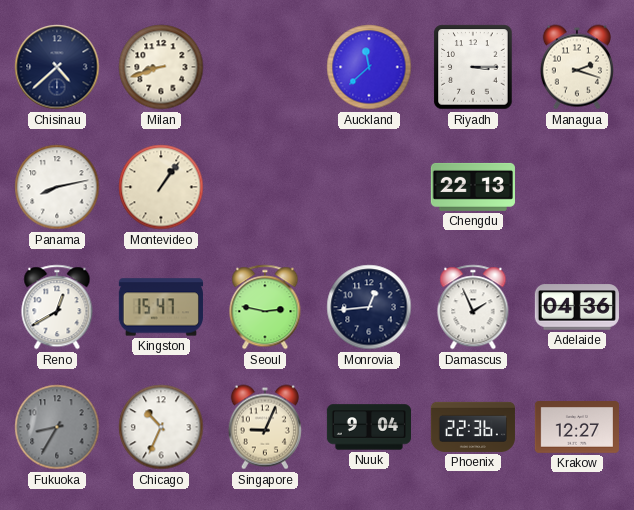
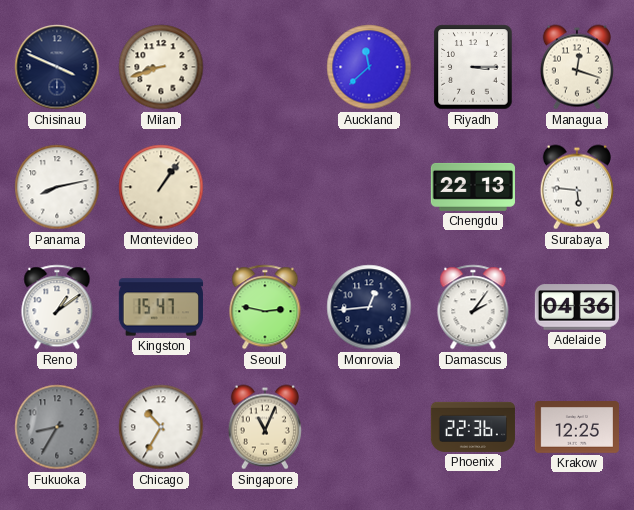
Chisinau: 4:38 -> 3:49 (57, 67)
Managua: 2:18 -> 12:18 (577, 67)
Surabaya: none -> 5:46 (577, 187)
Reno: 12:40 -> 1:09 (57, 307)
Damascus: 1:56 -> 2:06 (473, 307)
Chicago: 10:34 -> 10:35 (161, 427)
Singapore: 9:04 -> 11:04 (265, 427)
Nuuk: 9:04 -> none (368, 427)
Krakow: 12:27 -> 12:25 (577, 428)
